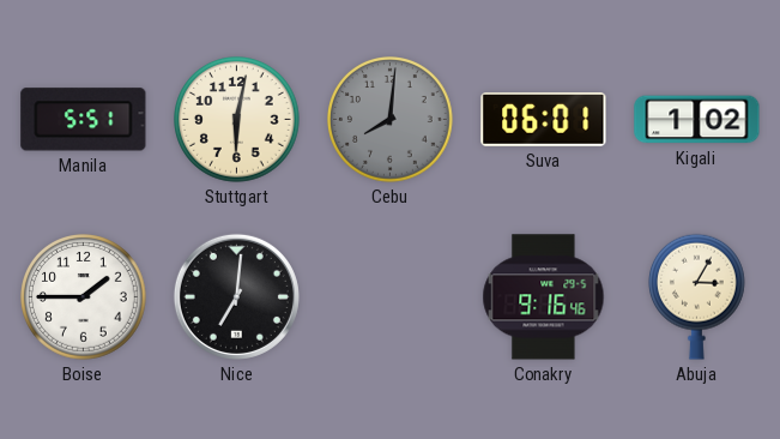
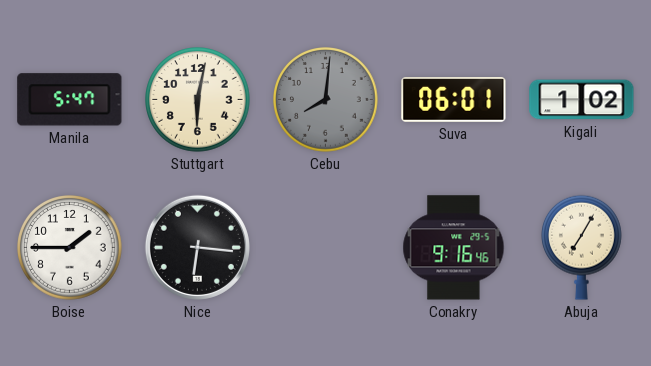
Manila: 5:51 -> 5:47 (70, 100)
Nice: 7:01 -> 6:16 (197, 247)
Abuja: 3:05 -> 7:05 (582, 247)
